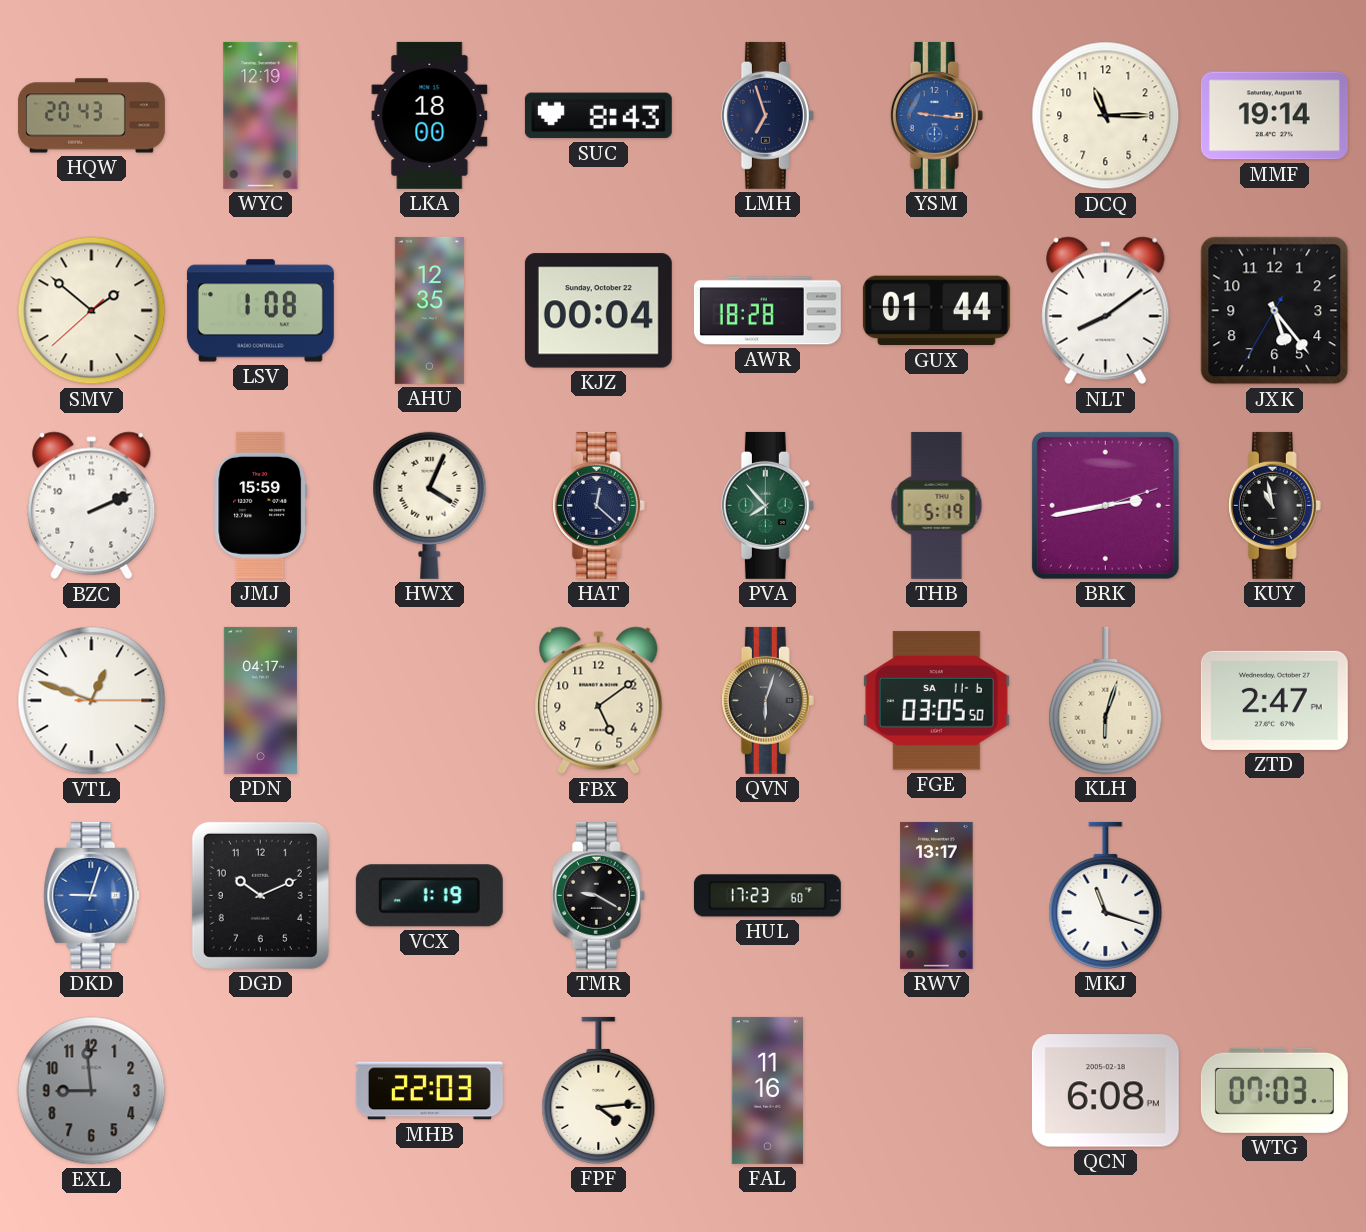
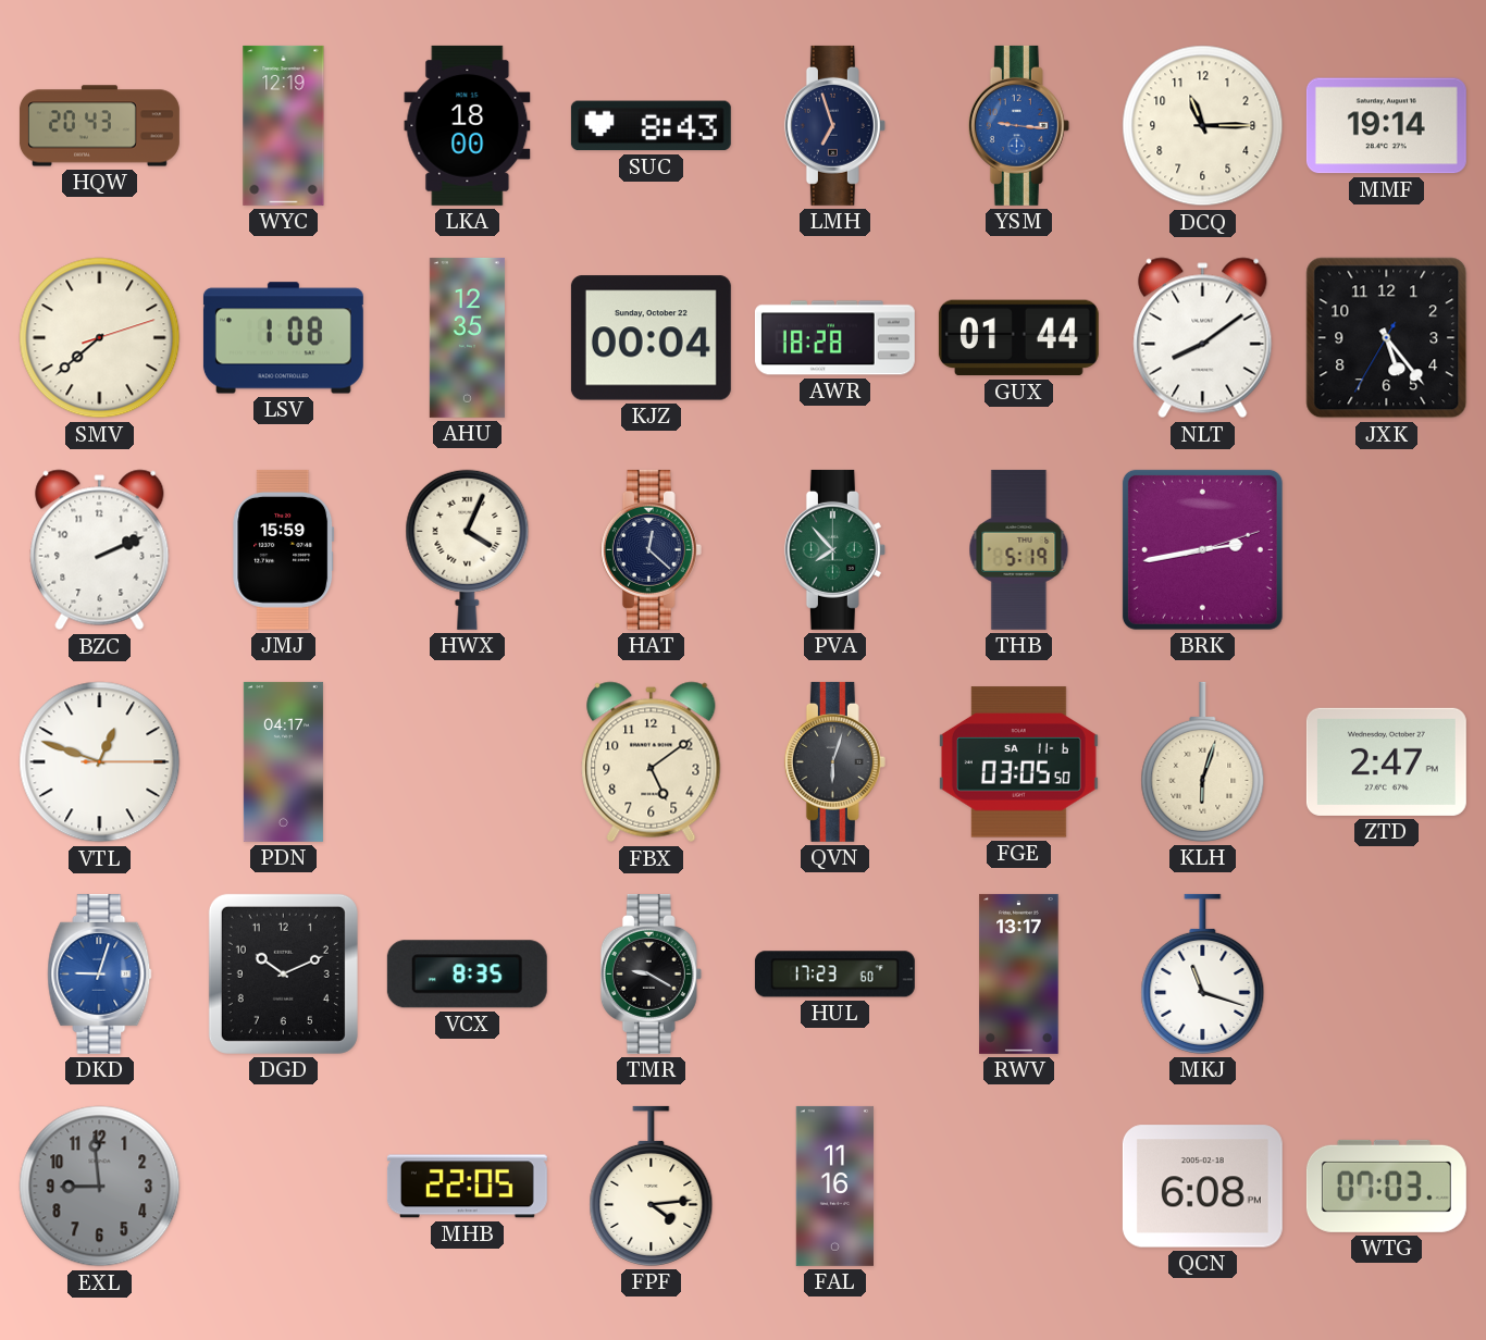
SMV: 1:51 -> 7:38 (100, 338)
KUY: 10:58 -> none (1274, 505)
VCX: 1:19 -> 8:35 (467, 975)
MHB: 22:03 -> 22:05 (467, 1187)
